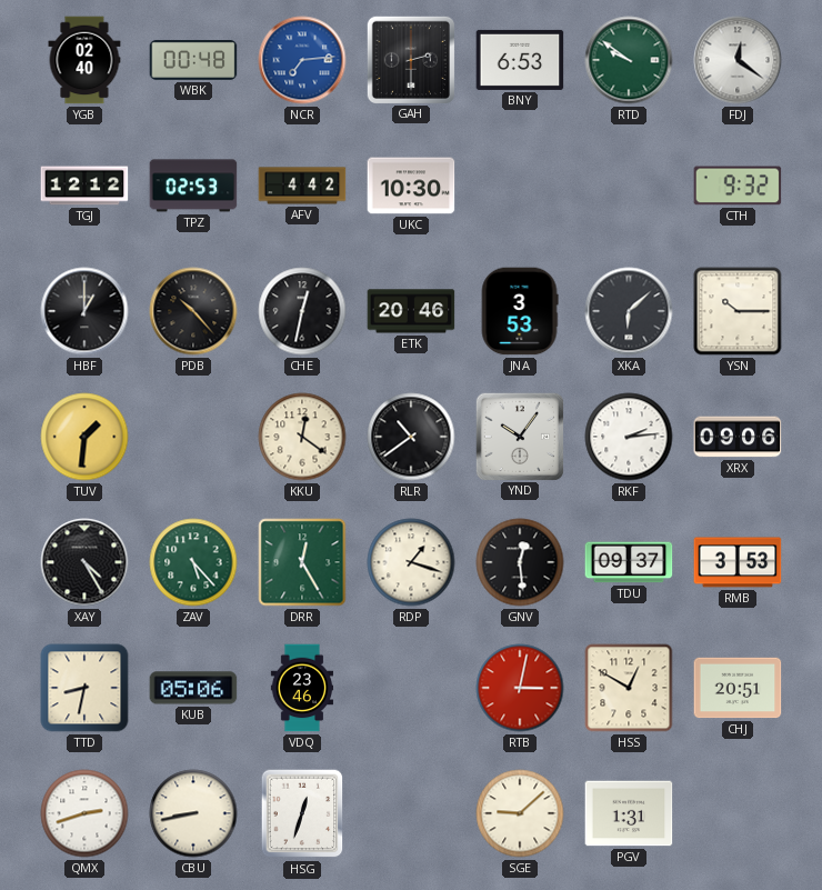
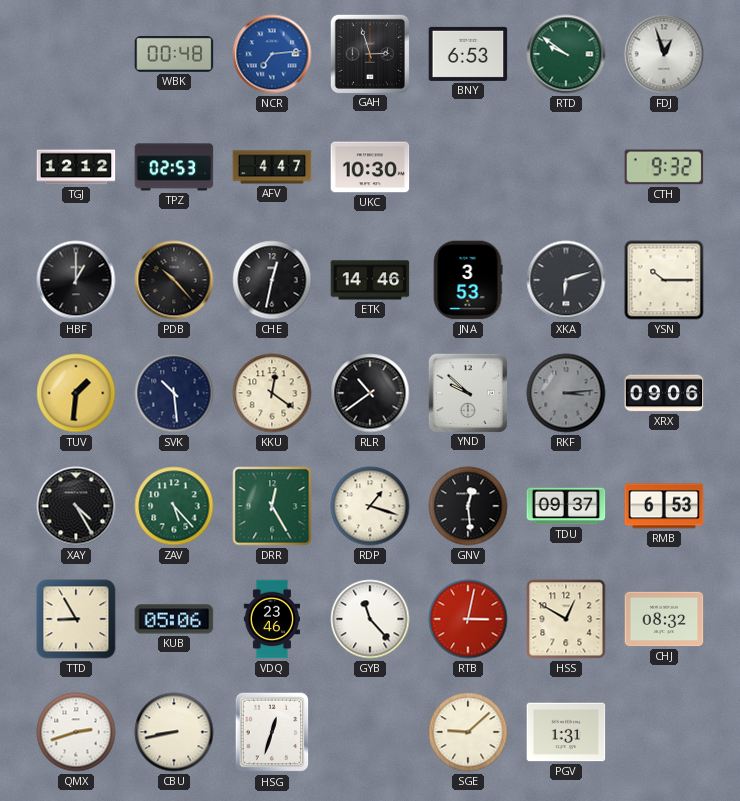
YGB: 02:40 -> none (84, 60)
GAH: 2:30 -> 2:57 (369, 53)
FDJ: 12:21 -> 12:57 (664, 54)
AFV: 4:42 -> 4:47 (272, 167)
ETK: 20:46 -> 14:46 (370, 280)
XKA: 6:08 -> 6:12 (566, 280)
SVK: none -> 10:29 (174, 393)
YND: 10:06 -> 9:52 (467, 392)
RKF: 2:14 -> 3:14 (566, 393)
RKF dial: white -> grey (566, 393)
RMB: 3:53 -> 6:53 (664, 506)
TTD: 8:32 -> 8:55 (76, 619)
GYB: none -> 11:23 (370, 619)
CHJ: 20:51 -> 08:32 (664, 619)
